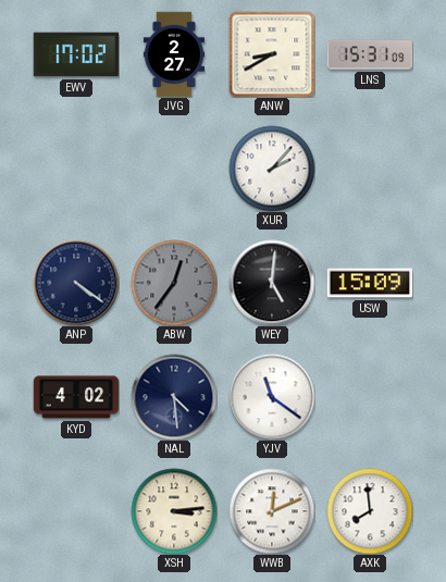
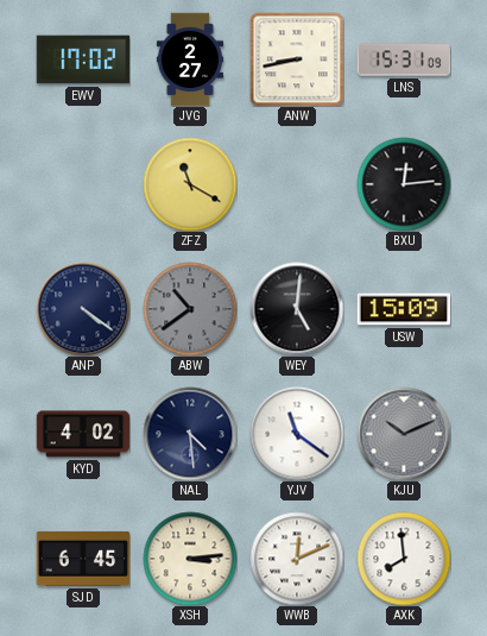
ANW: 8:40 -> 8:43 (297, 59)
ZFZ: none -> 11:20 (190, 184)
XUR: 2:07 -> none (272, 169)
BXU: none -> 12:14 (404, 184)
ABW: 12:36 -> 10:39 (190, 309)
KJU: none -> 10:11 (404, 434)
SJD: none -> 6:45 (83, 559)
